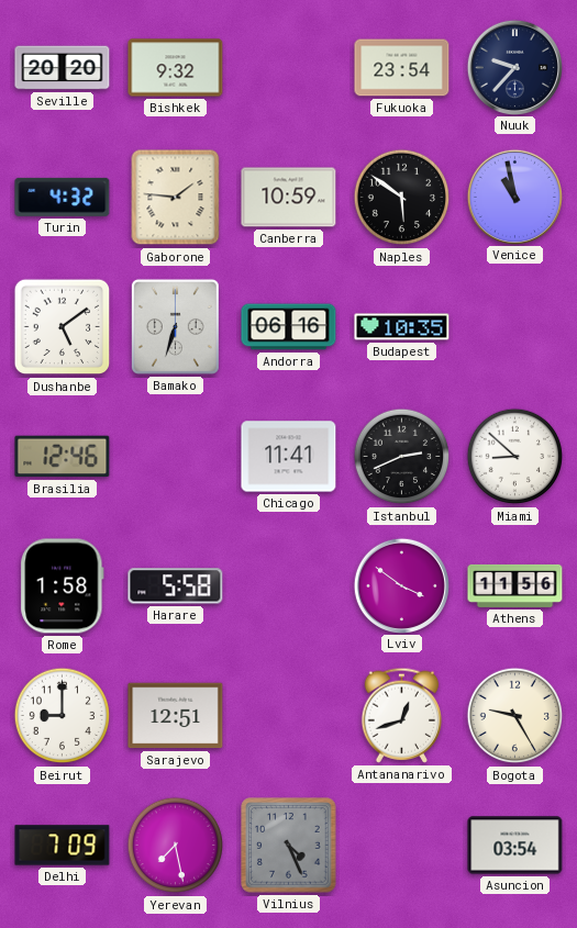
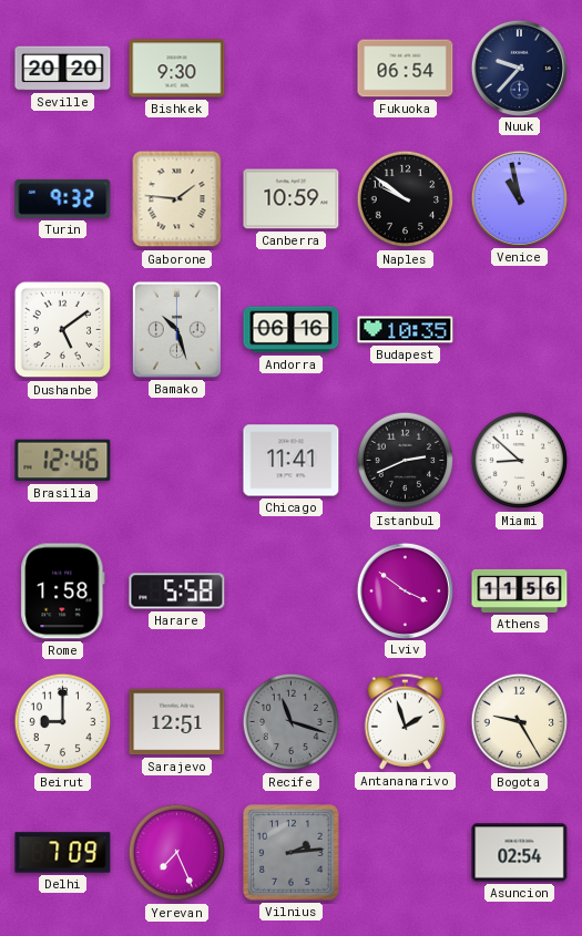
Bishkek: 9:32 -> 9:30 (177, 69)
Fukuoka: 23:54 -> 06:54 (406, 69)
Turin: 4:32 -> 9:32 (63, 198)
Naples: 5:51 -> 9:51 (406, 199)
Bamako: 6:33 -> 10:27 (176, 329)
Recife: none -> 11:18 (292, 722)
Antananarivo: 12:42 -> 1:57 (406, 721)
Yerevan: 7:28 -> 7:26 (177, 853)
Vilnius: 4:26 -> 2:14 (292, 853)
Asuncion: 03:54 -> 02:54 (520, 853)
